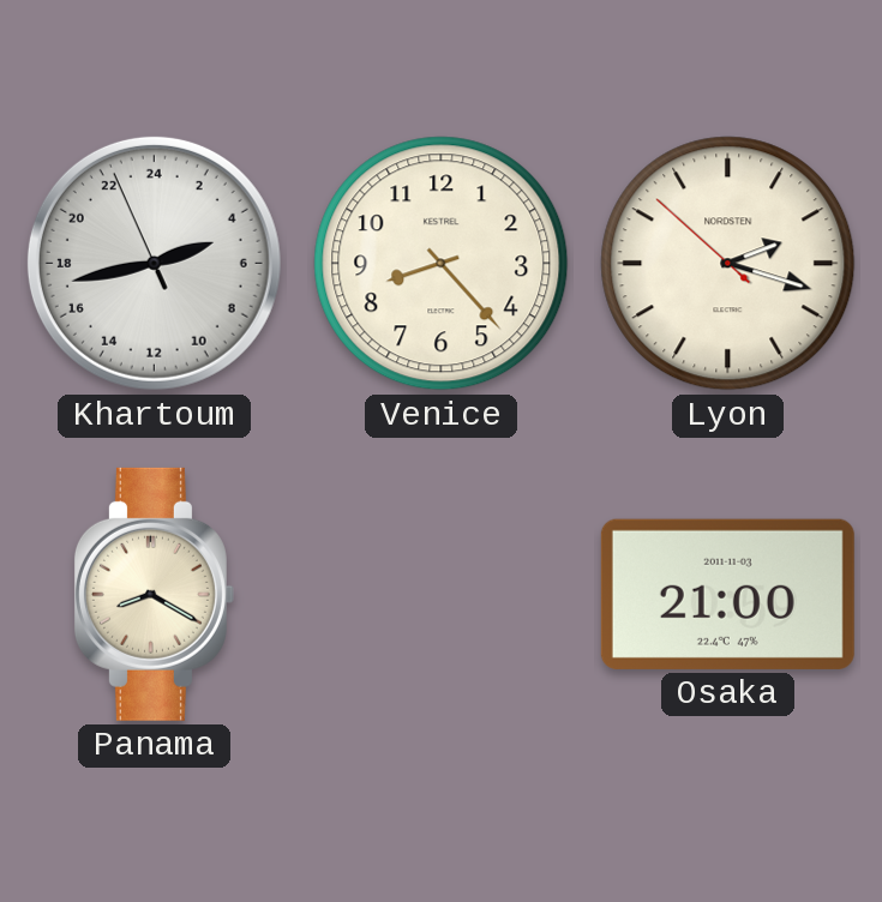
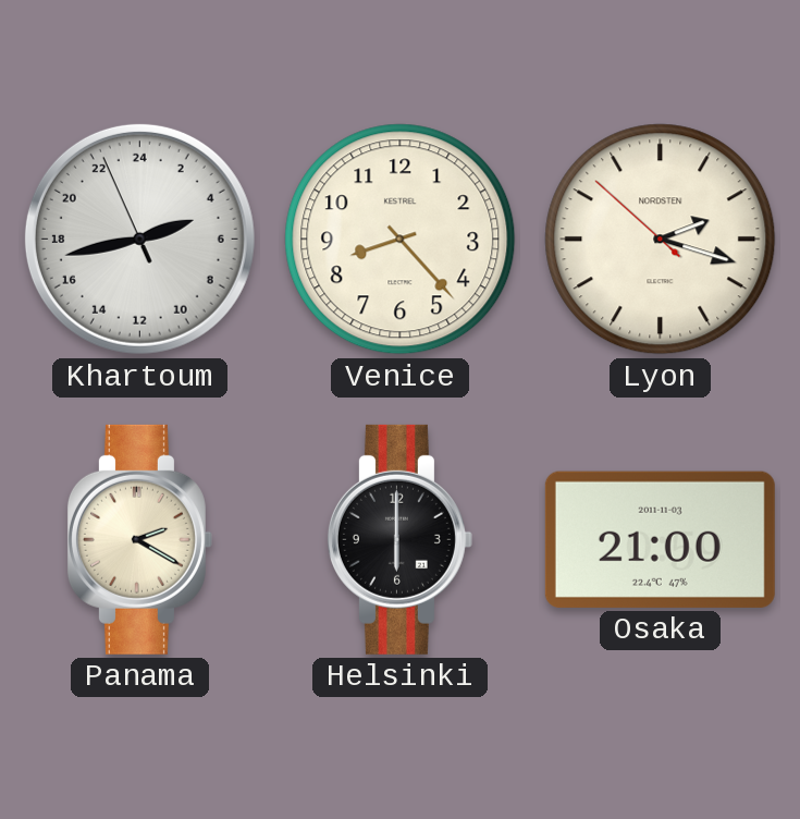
Panama: 8:20 -> 2:20 (139, 539)
Helsinki: none -> 6:00 (399, 539)
